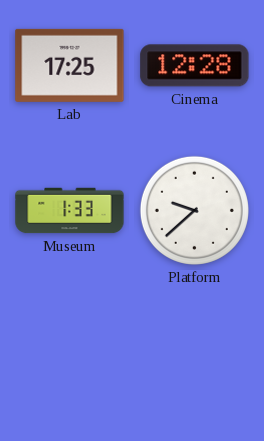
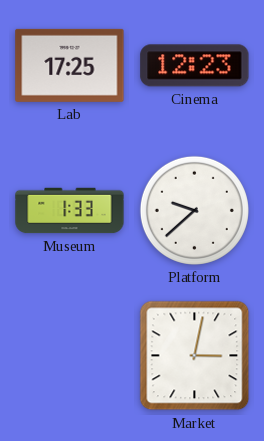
Cinema: 12:28 -> 12:23 (195, 66)
Market: none -> 3:02 (195, 356)
